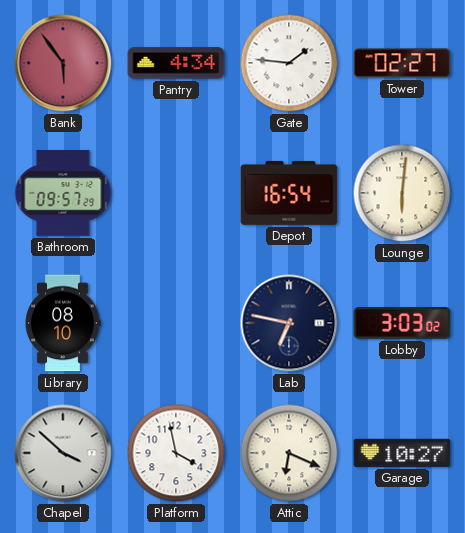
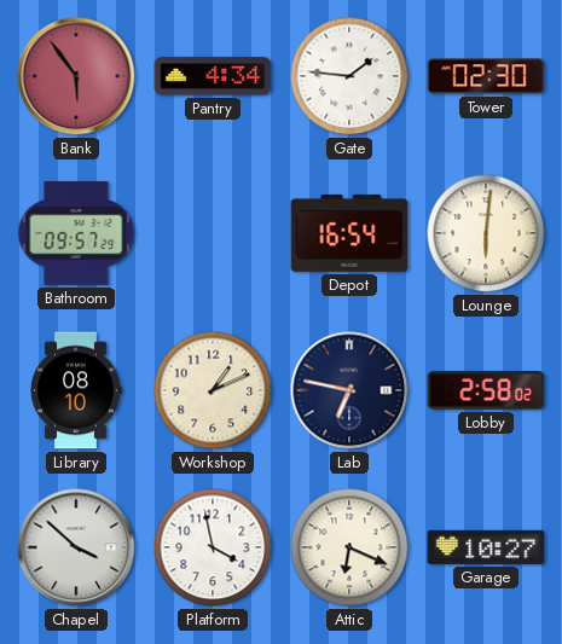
Tower: 02:27 -> 02:30 (486, 76)
Workshop: none -> 1:11 (213, 390)
Lobby: 3:03 -> 2:58 (486, 390)
